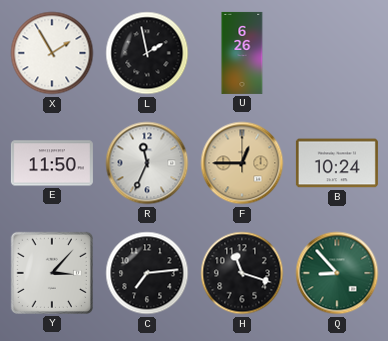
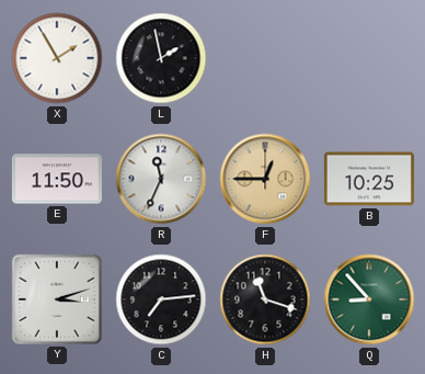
U: 6:26 -> none (242, 53)
B: 10:24 -> 10:25 (369, 179)
Y: 3:07 -> 3:12 (57, 299)
